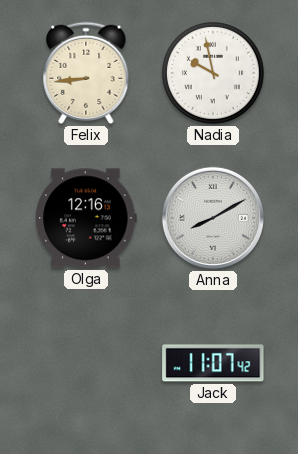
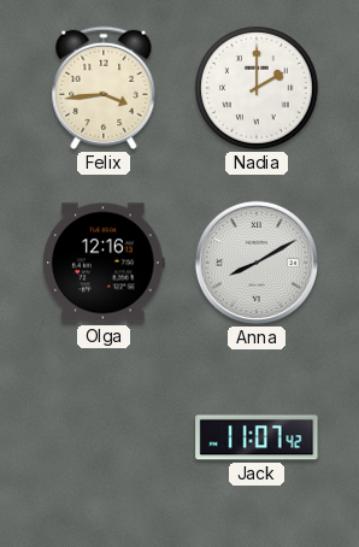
Felix: 8:44 -> 3:44 (104, 88)
Nadia: 9:58 -> 2:00 (258, 89)
